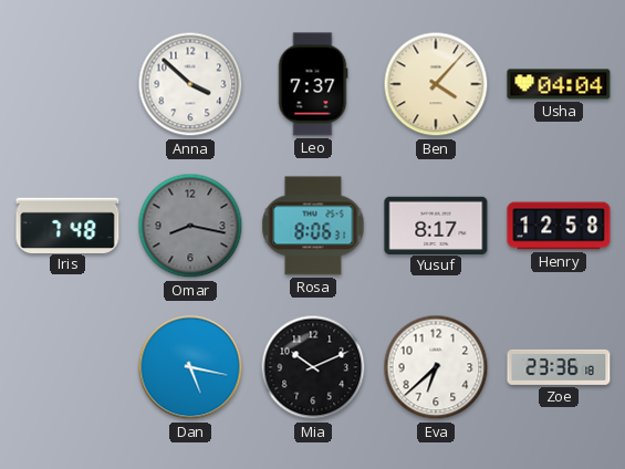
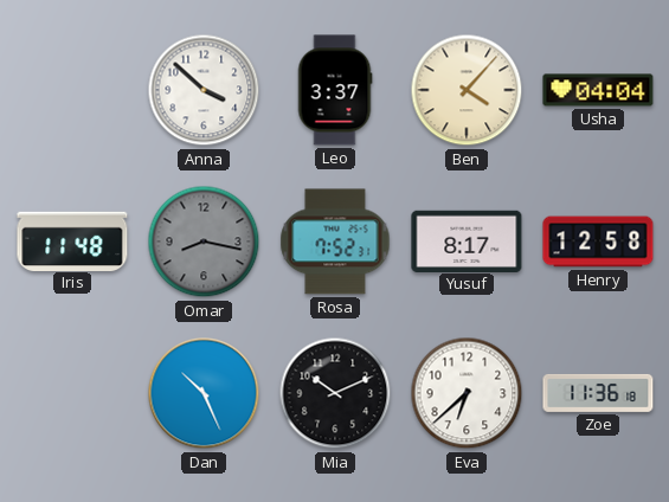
Leo: 7:37 -> 3:37 (335, 90)
Iris: 7:48 -> 11:48 (72, 240)
Rosa: 8:06 -> 7:52 (335, 242)
Dan: 5:17 -> 10:26 (204, 393)
Zoe: 23:36 -> 11:36 (598, 393)
